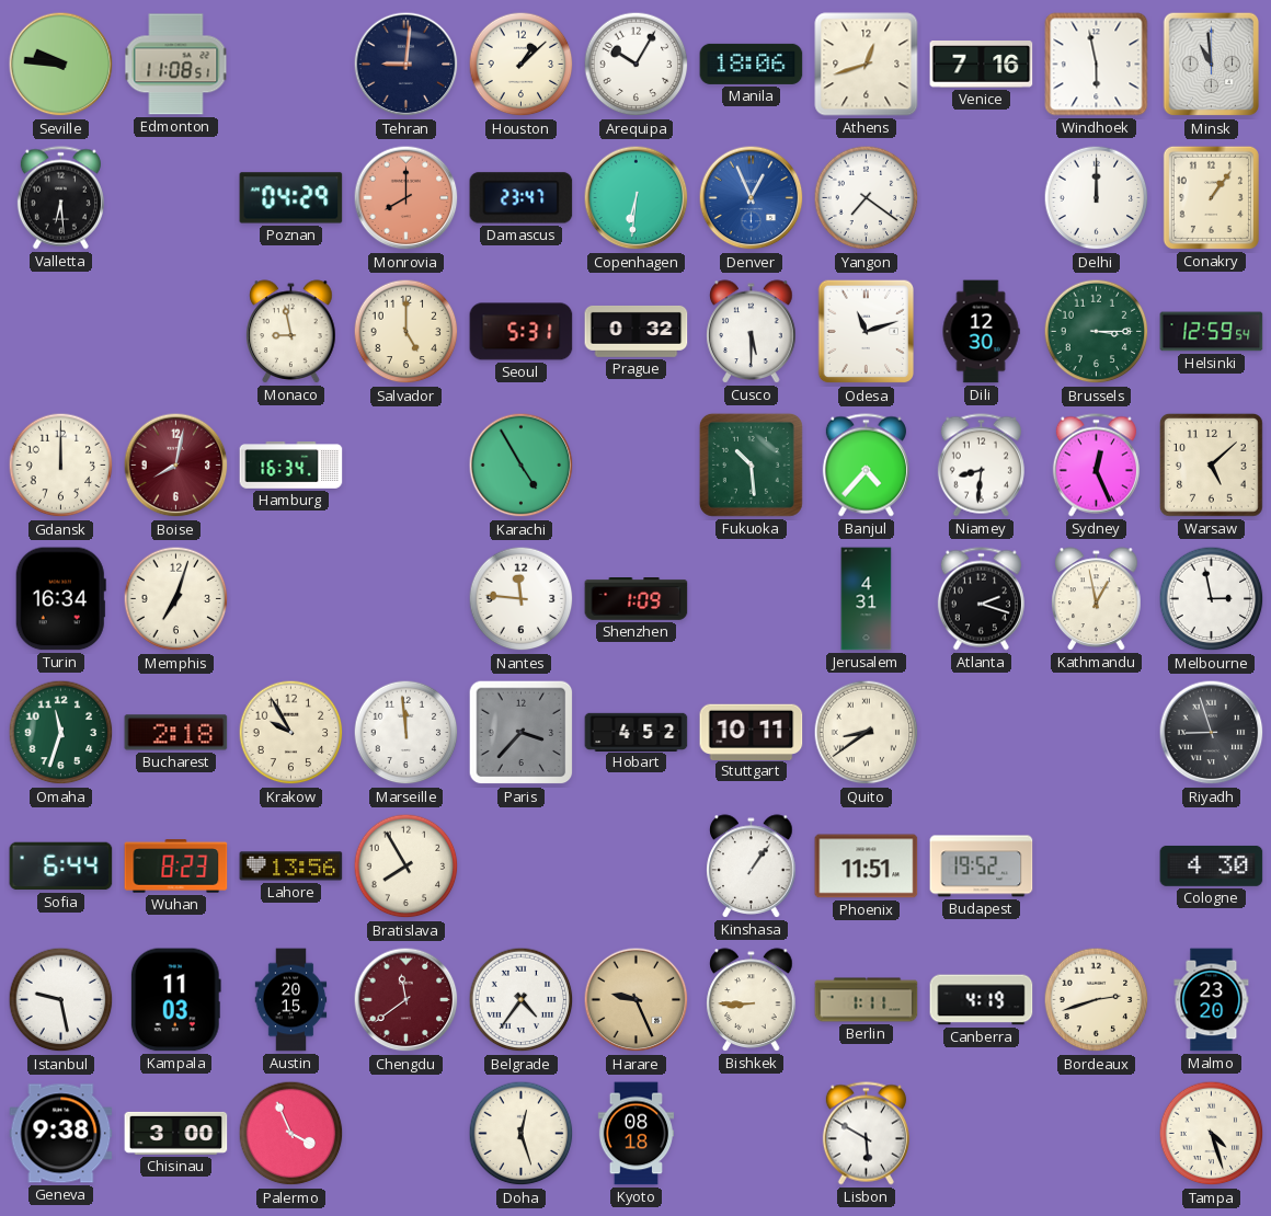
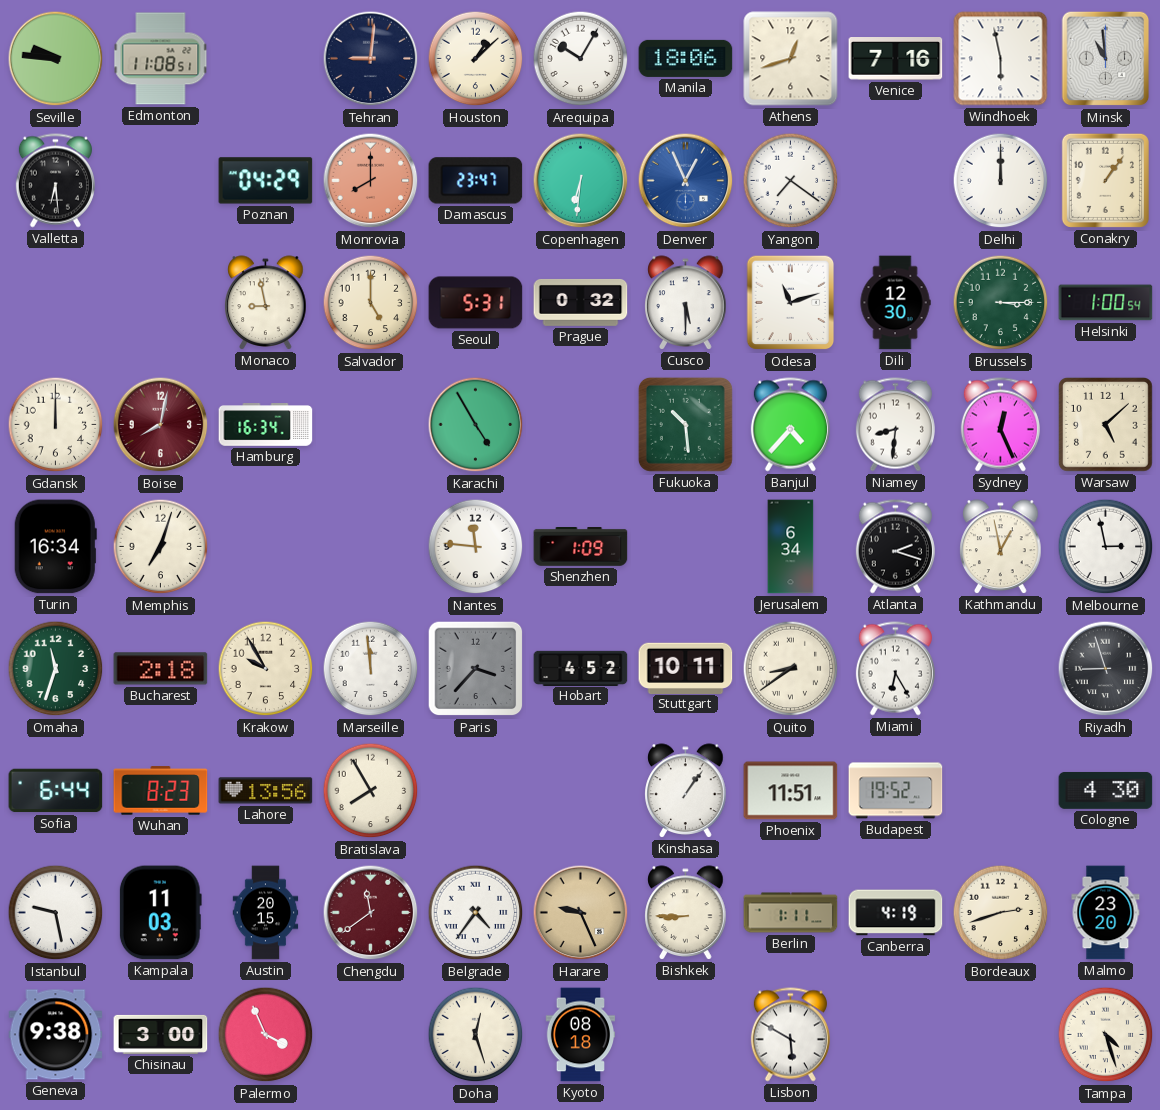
Helsinki: 12:59 -> 1:00 (1106, 303)
Jerusalem: 4:31 -> 6:34 (791, 547)
Miami: none -> 6:25 (895, 669)
